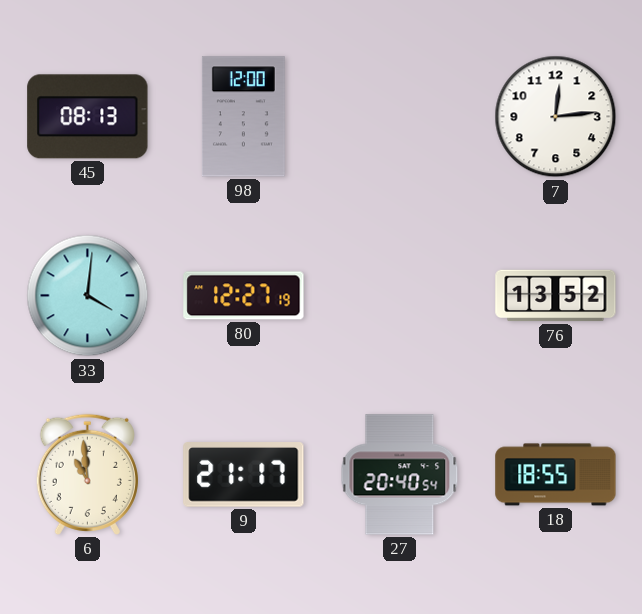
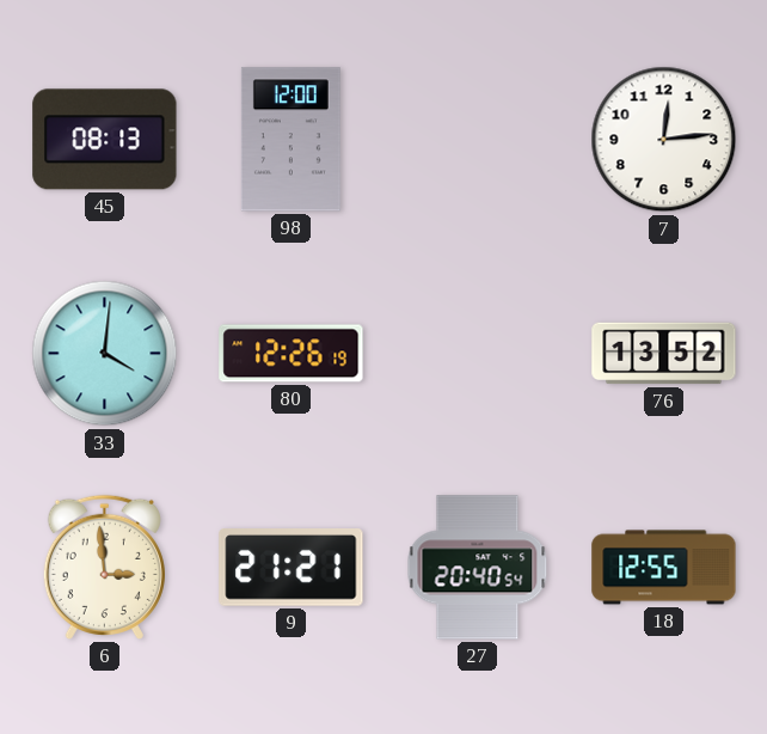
80: 12:27 -> 12:26 (292, 354)
6: 10:59 -> 2:59 (104, 567)
9: 21:17 -> 21:21 (292, 568)
18: 18:55 -> 12:55 (664, 568)
